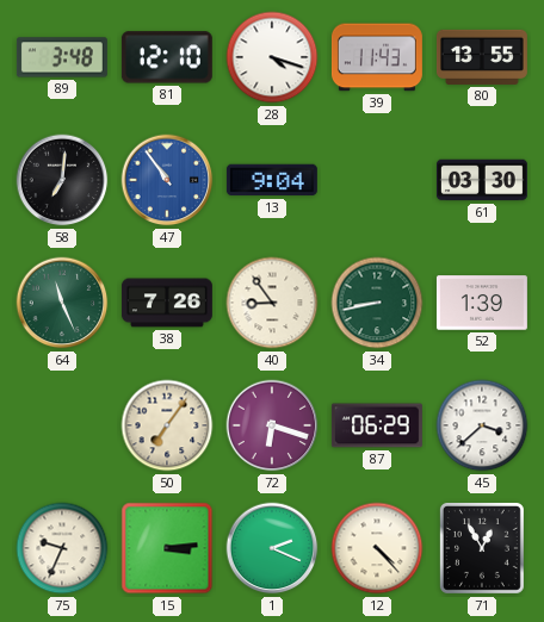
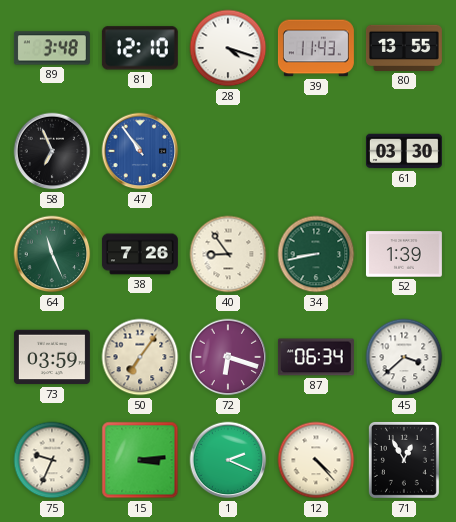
58: 7:01 -> 6:56 (52, 151)
13: 9:04 -> none (272, 180)
73: none -> 03:59 (52, 357)
87: 06:29 -> 06:34 (316, 357)
